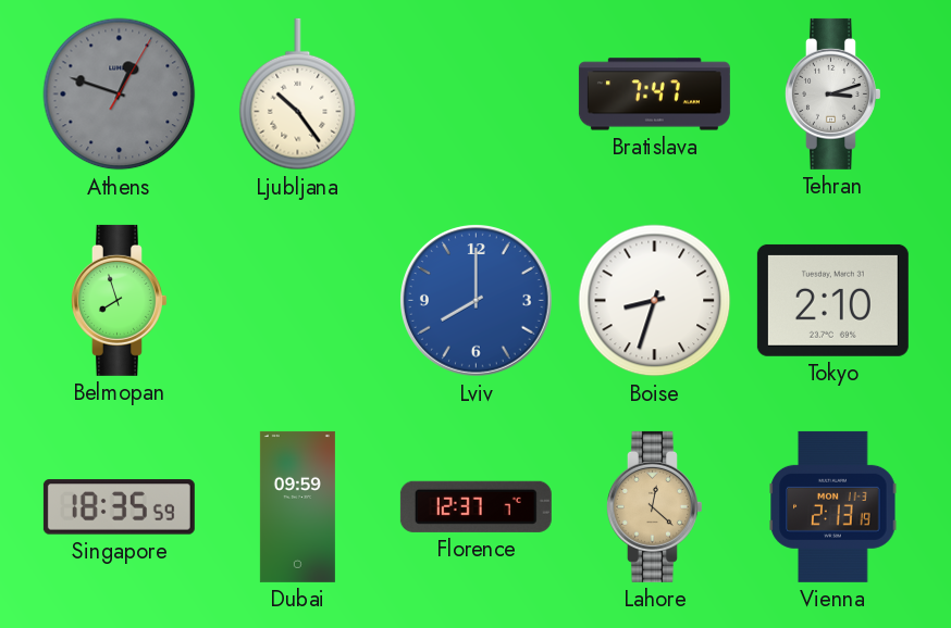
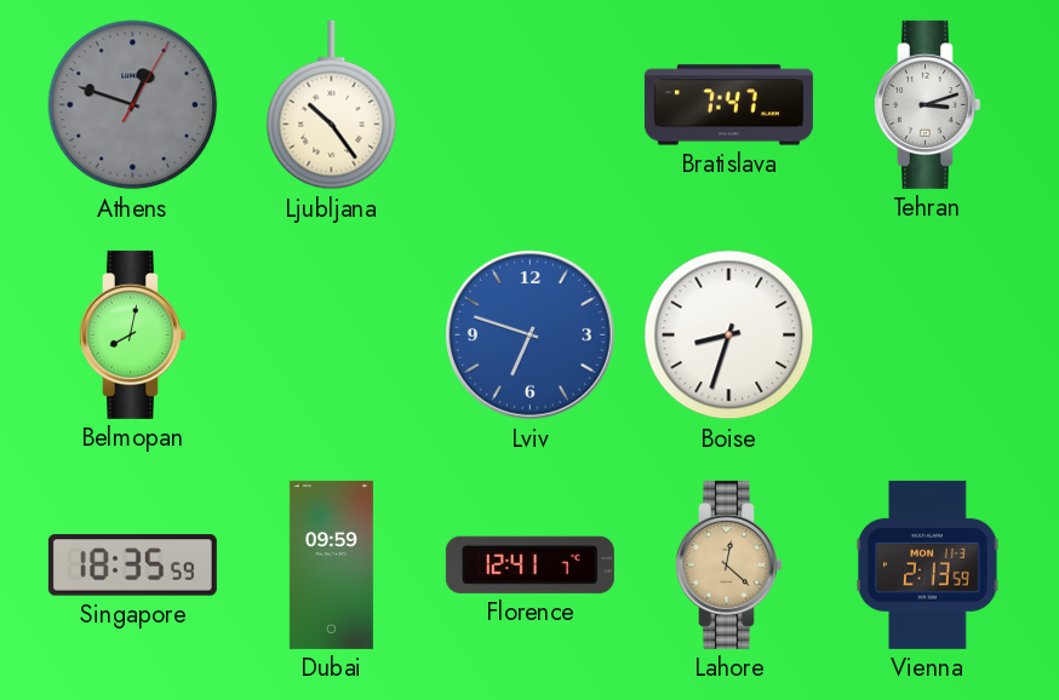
Belmopan: 7:57 -> 8:02 (133, 334)
Lviv: 8:00 -> 6:48 (531, 335)
Tokyo: 2:10 -> none (832, 300)
Florence: 12:37 -> 12:41 (529, 564)
Vienna: 2:13:19 -> 2:13:59 (928, 564)
